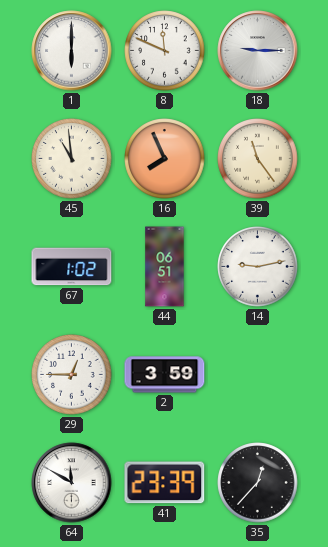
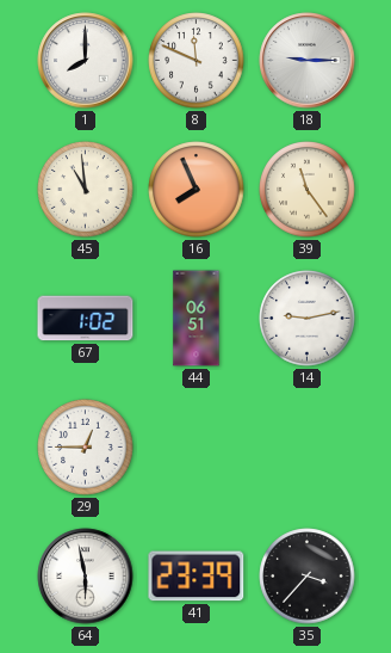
1: 6:00 -> 8:00 (86, 61)
2: 3:59 -> none (165, 375)
64: 11:50 -> 5:58 (86, 577)
35: 12:37 -> 3:37 (308, 577)
